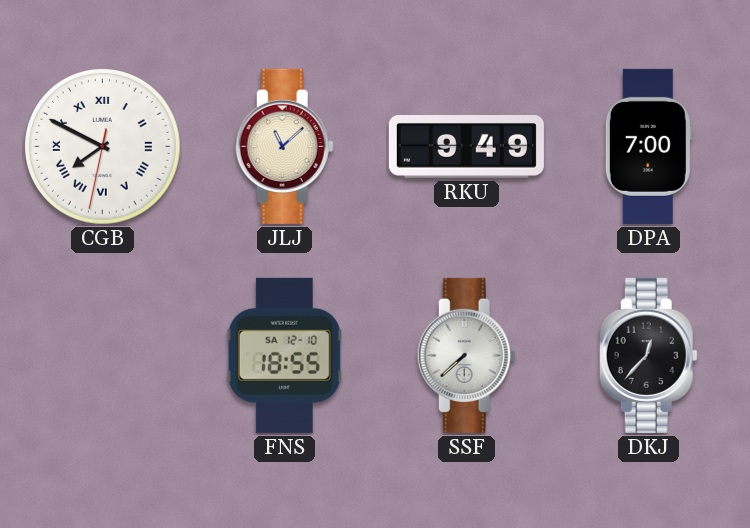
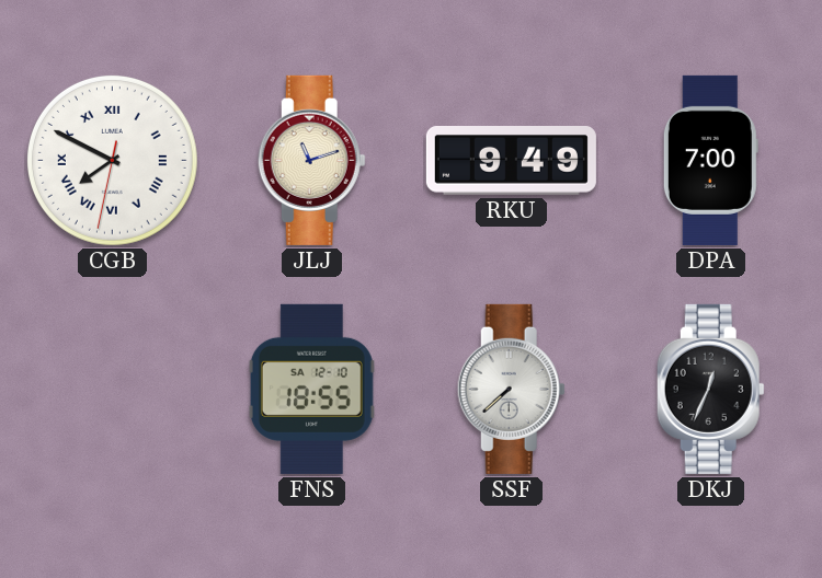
JLJ: 11:08 -> 11:12 (311, 160)
DKJ: 12:37 -> 12:34 (710, 389)
